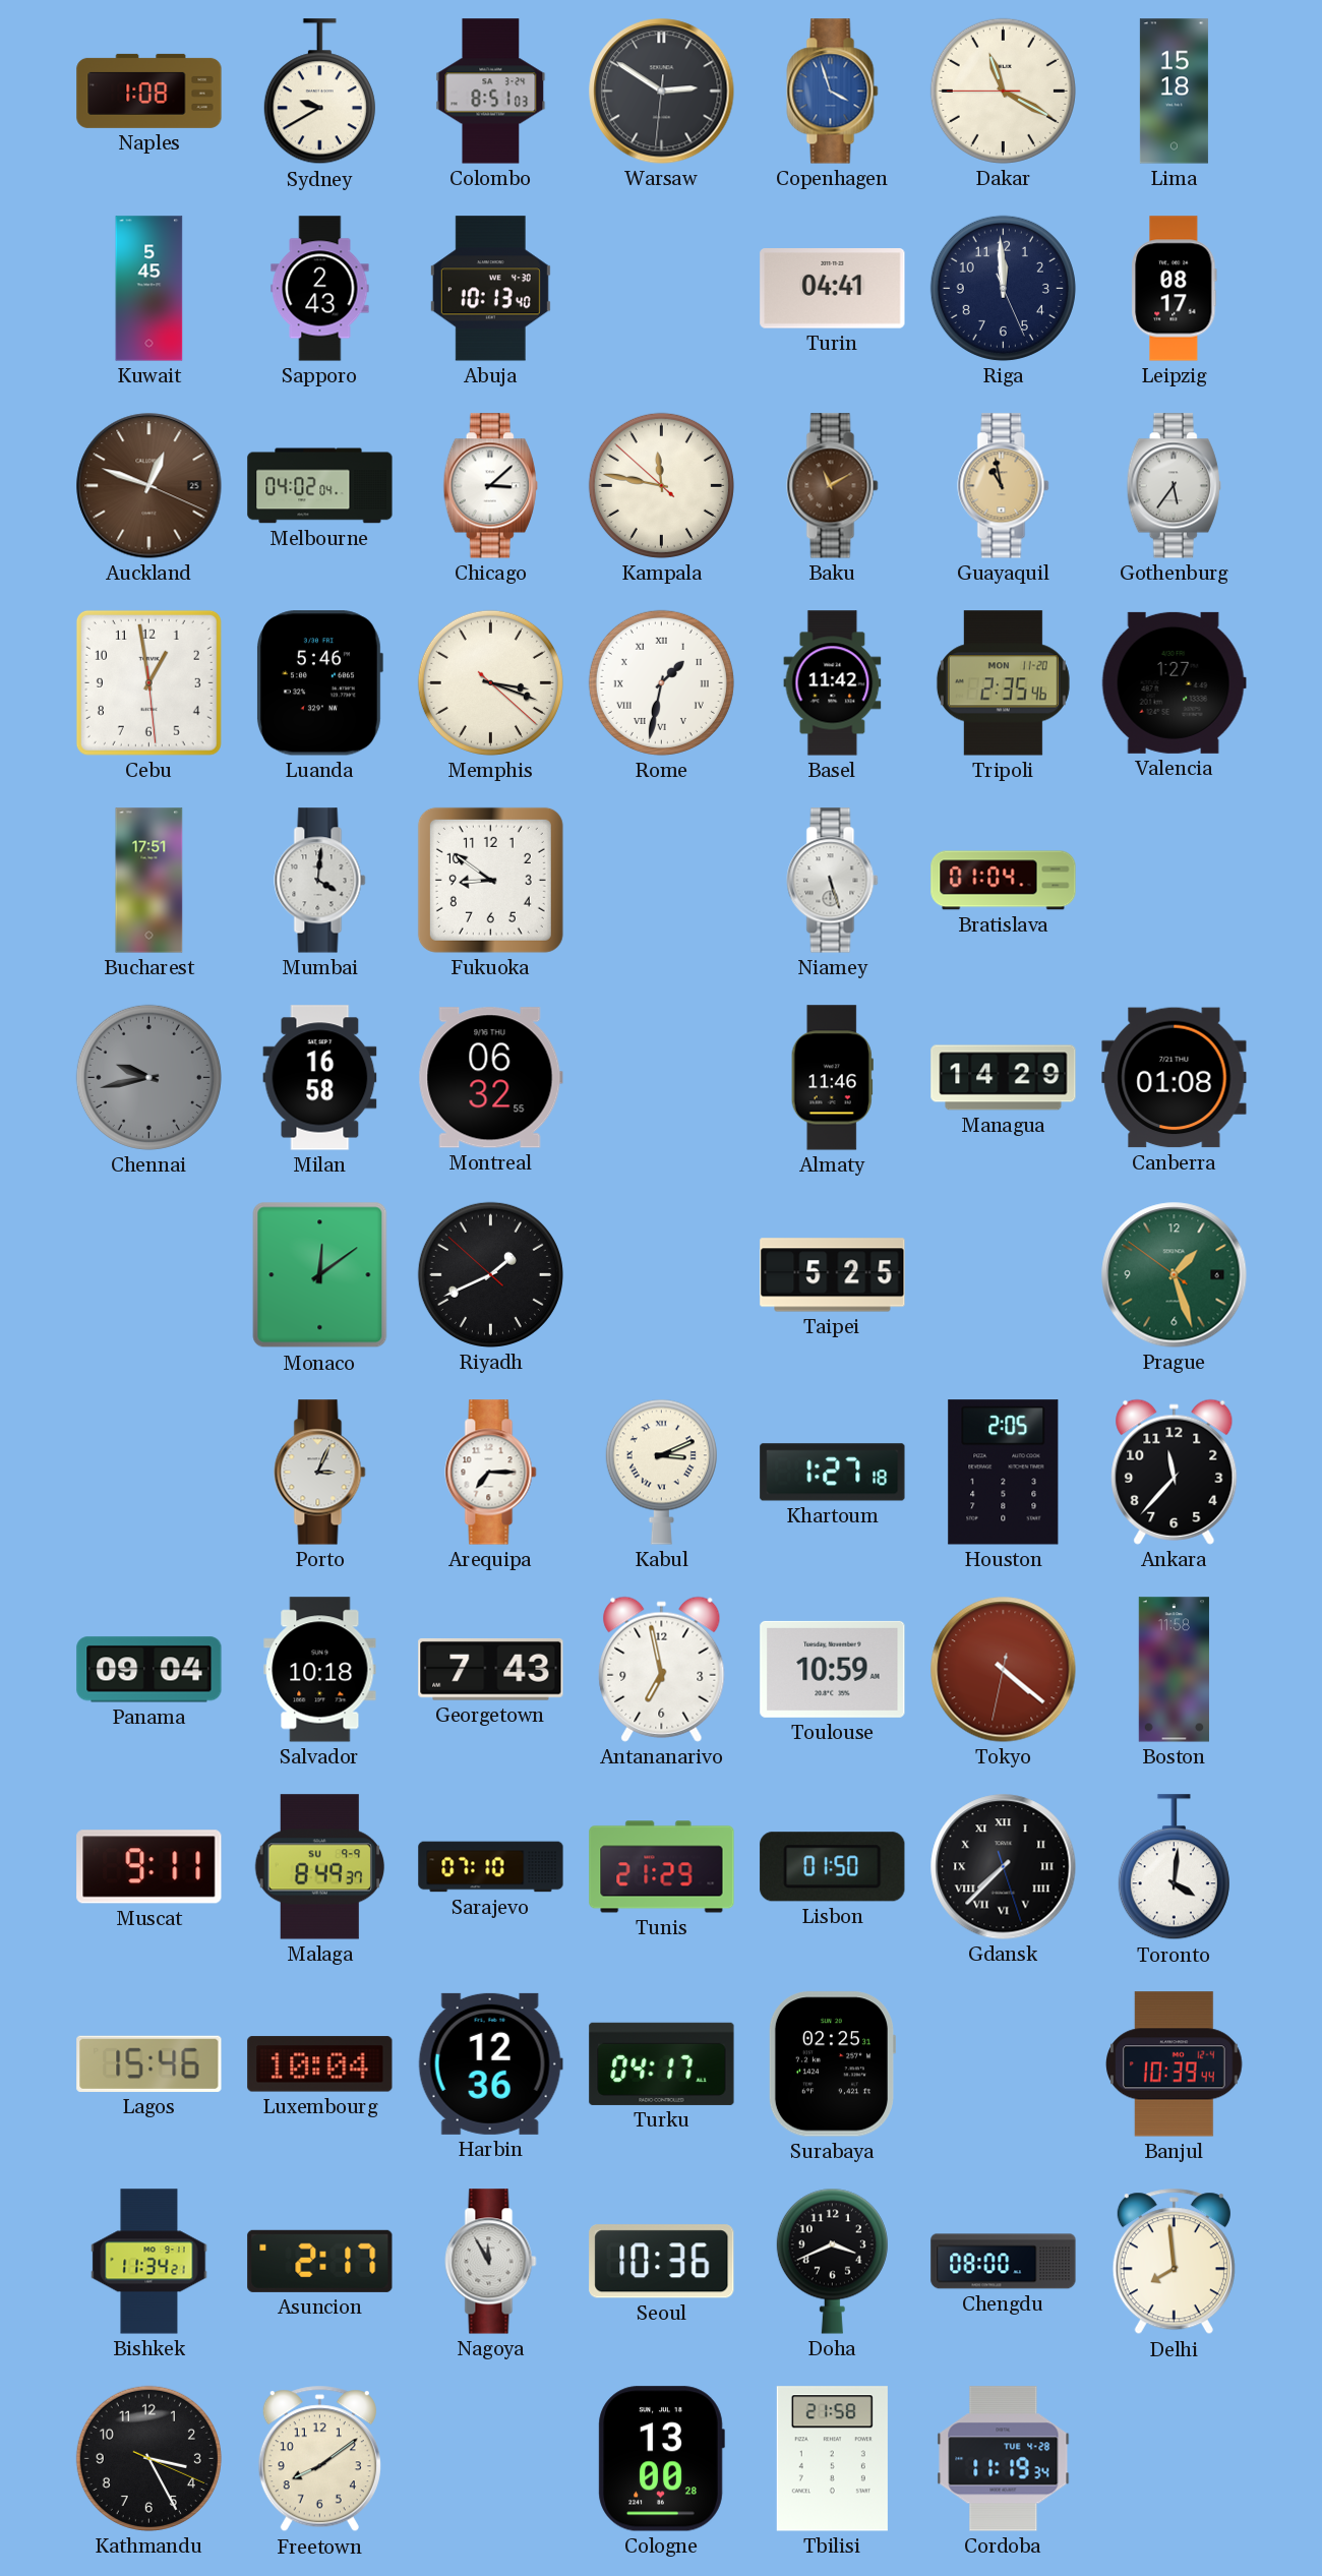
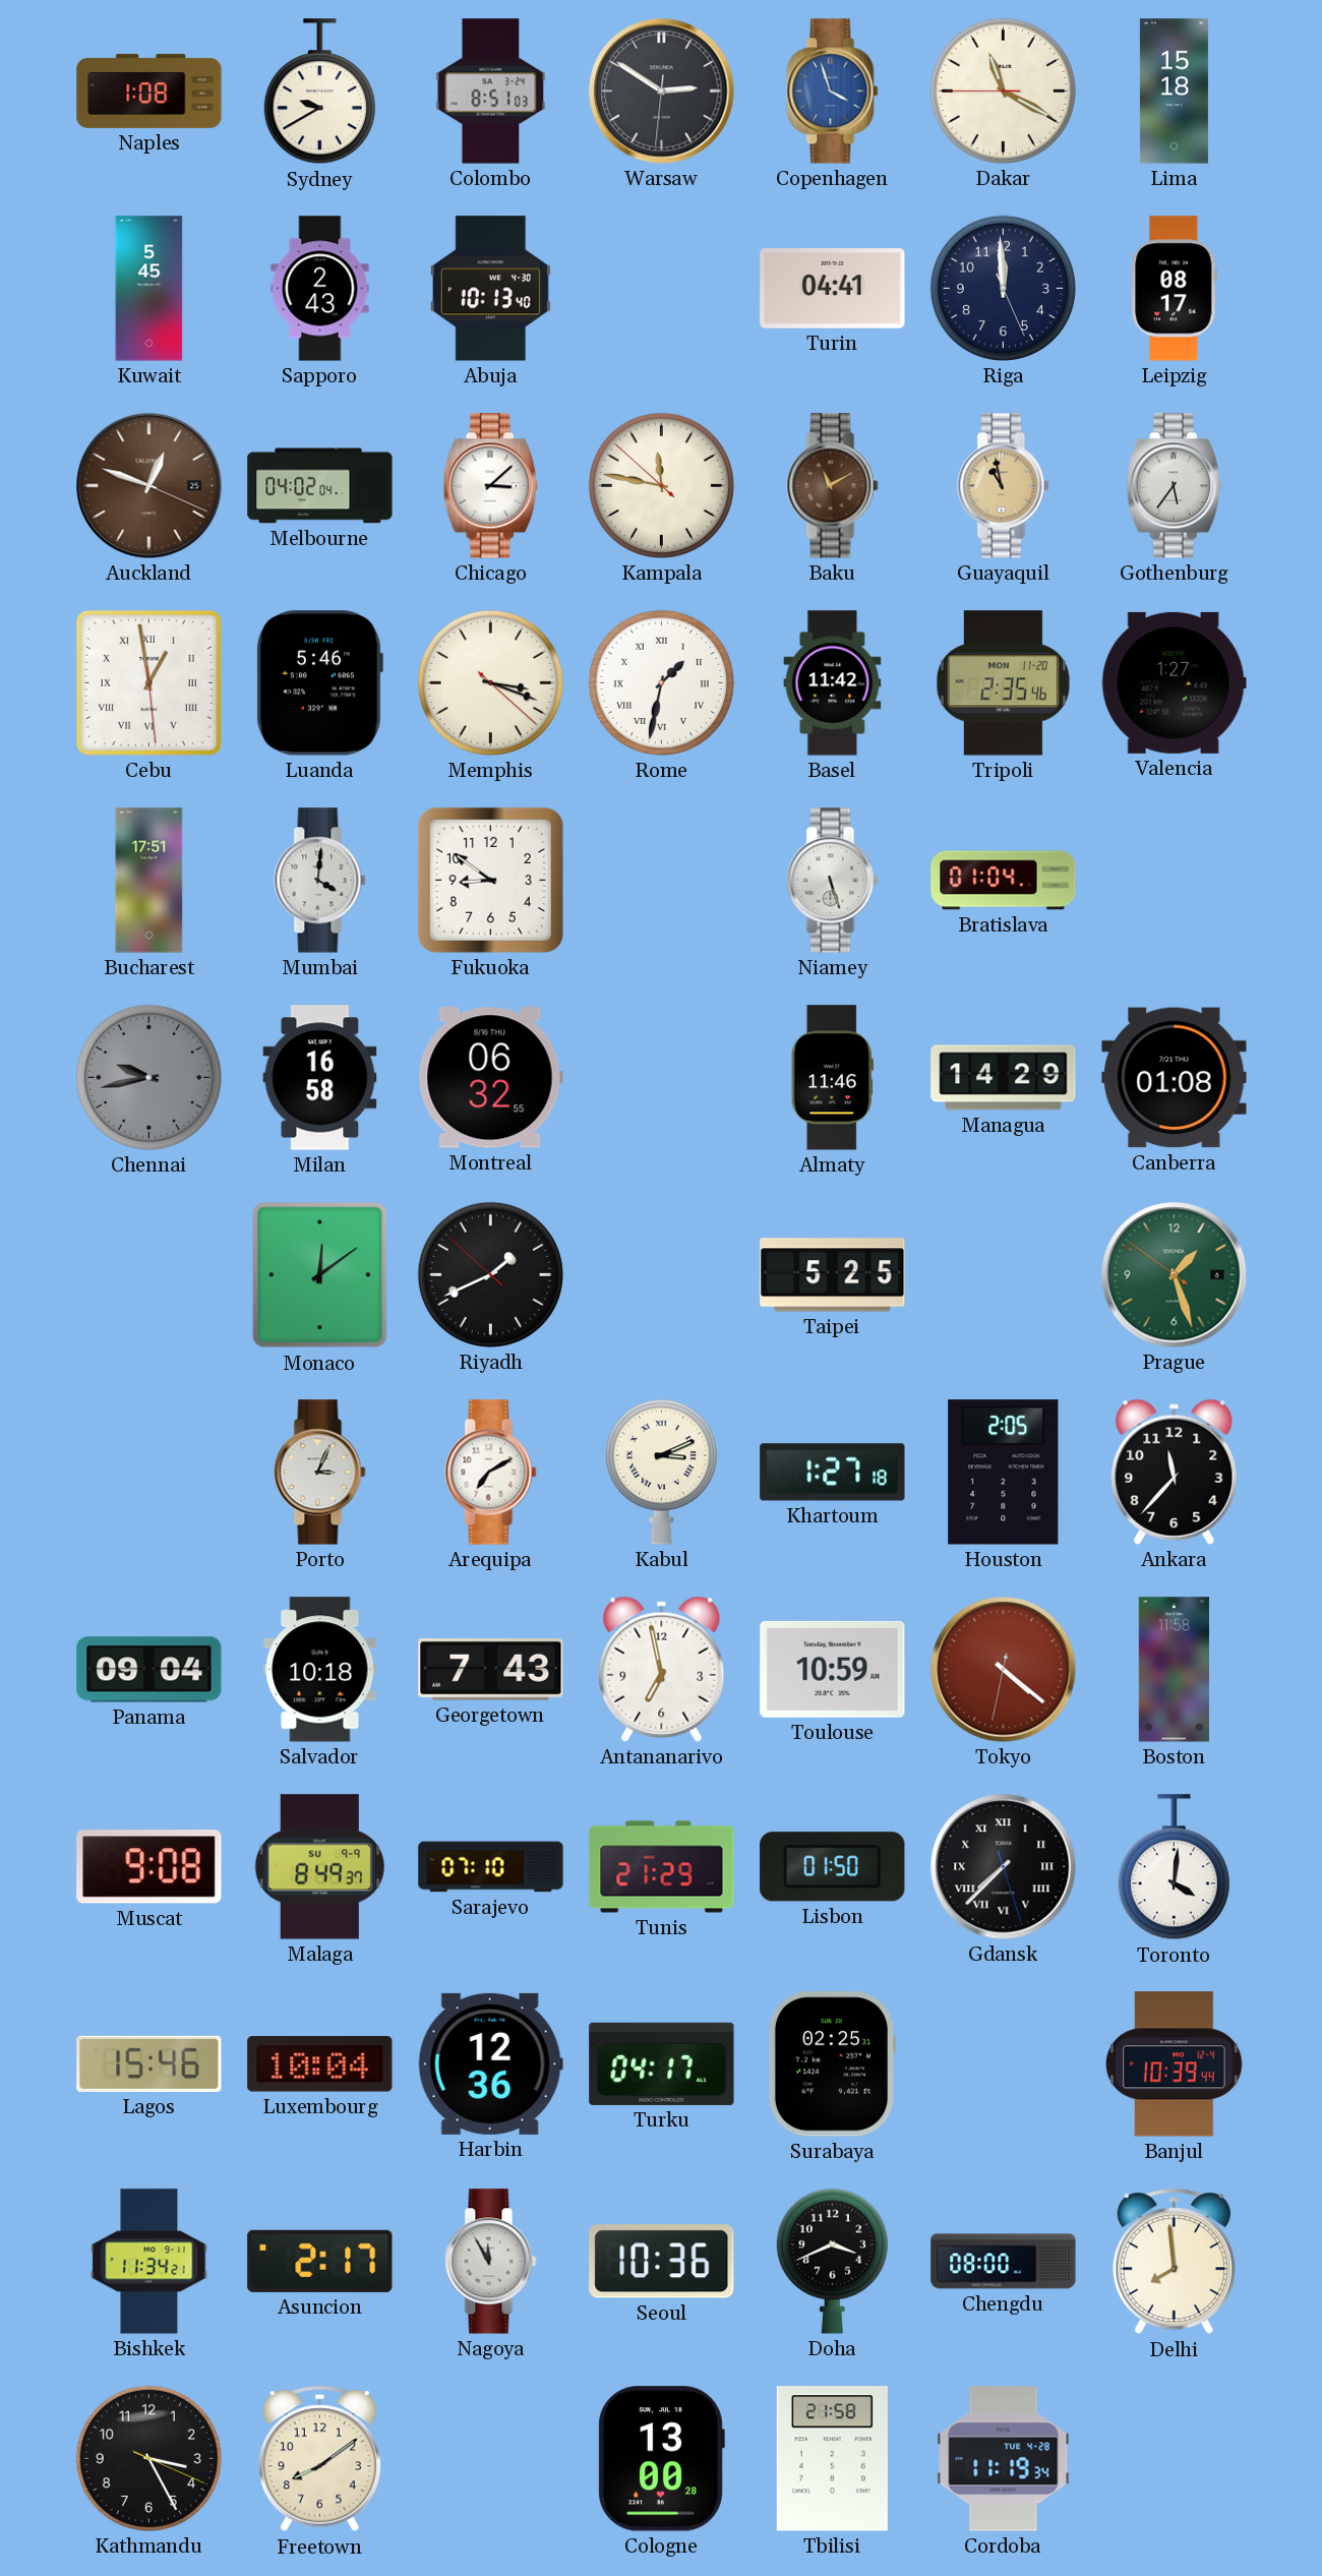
Cebu numerals: Arabic -> Roman (148, 682)
Arequipa: 7:15 -> 7:10 (491, 1473)
Muscat: 9:11 -> 9:08 (149, 1867)
